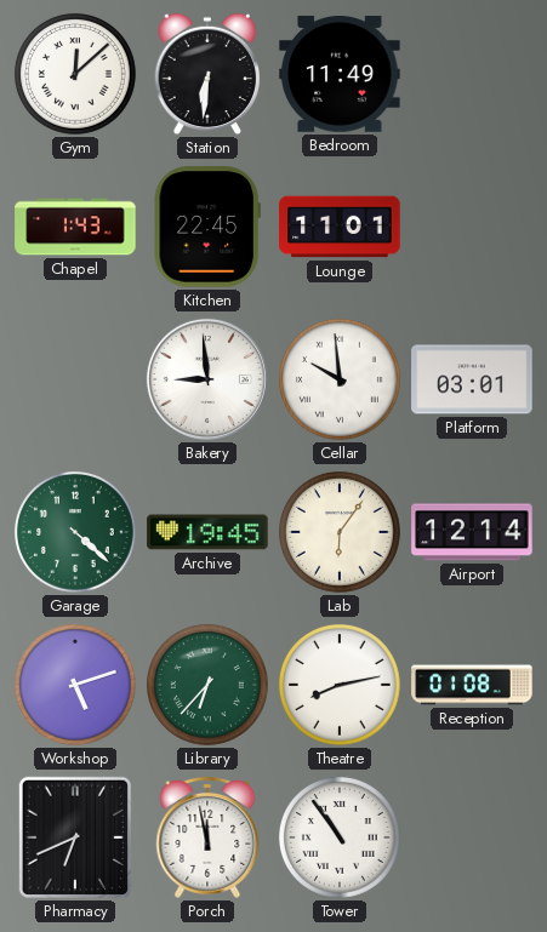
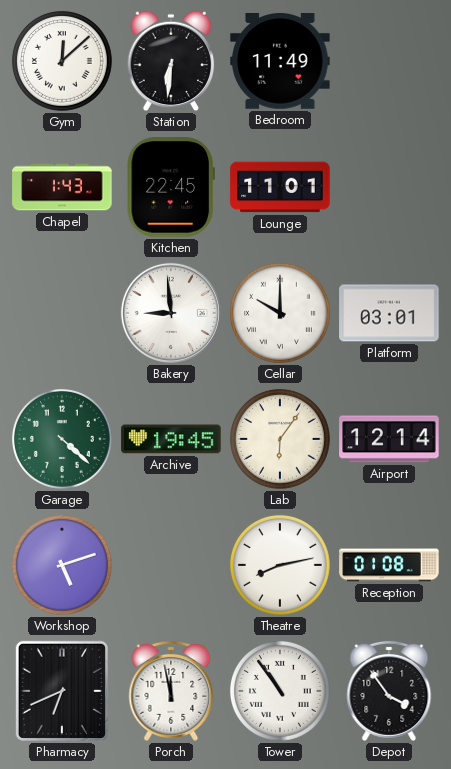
Cellar: 9:59 -> 10:00 (280, 313)
Library: 6:37 -> none (207, 685)
Depot: none -> 3:54 (389, 691)
